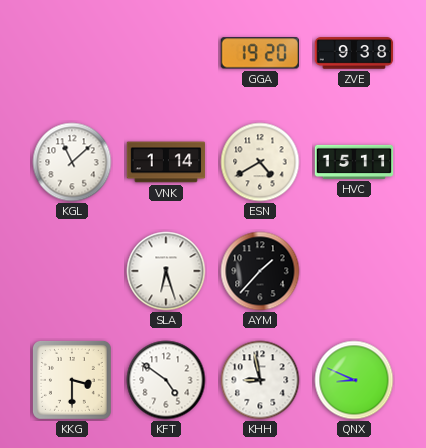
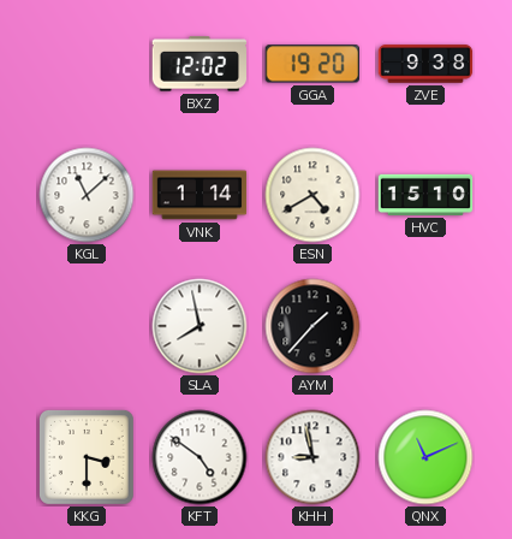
BXZ: none -> 12:02 (200, 64)
HVC: 15:11 -> 15:10 (425, 195)
SLA: 6:27 -> 7:58 (200, 326)
QNX: 8:49 -> 11:11 (425, 457)
